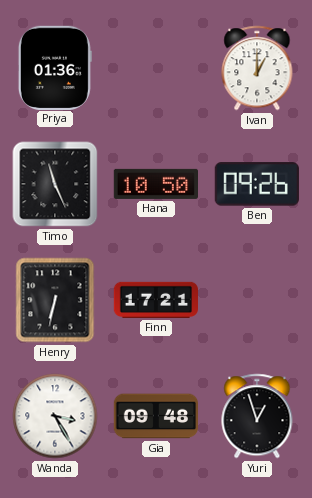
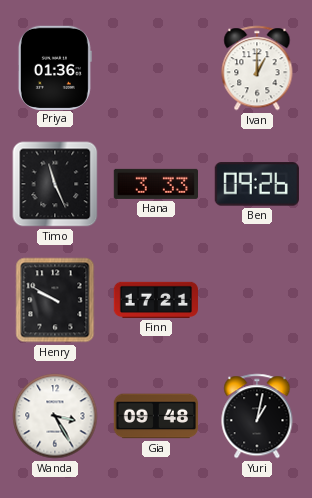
Hana: 10:50 -> 3:33 (155, 184)
Henry: 6:32 -> 9:50 (55, 300)
Yuri: 12:57 -> 1:02 (257, 416)
